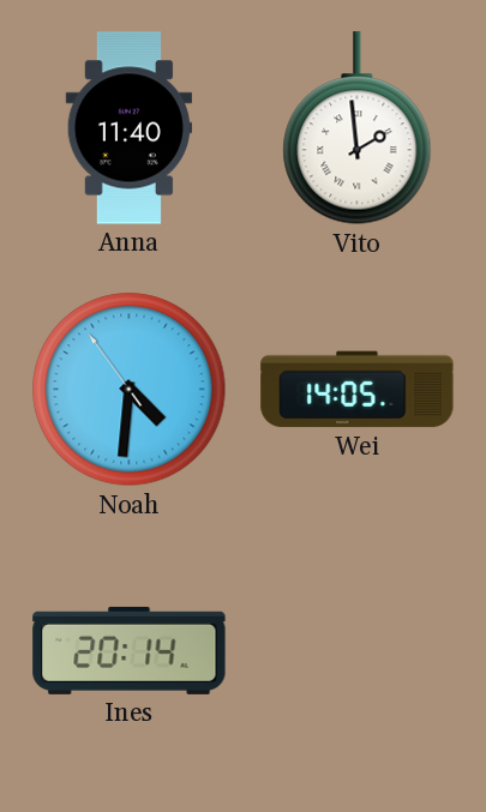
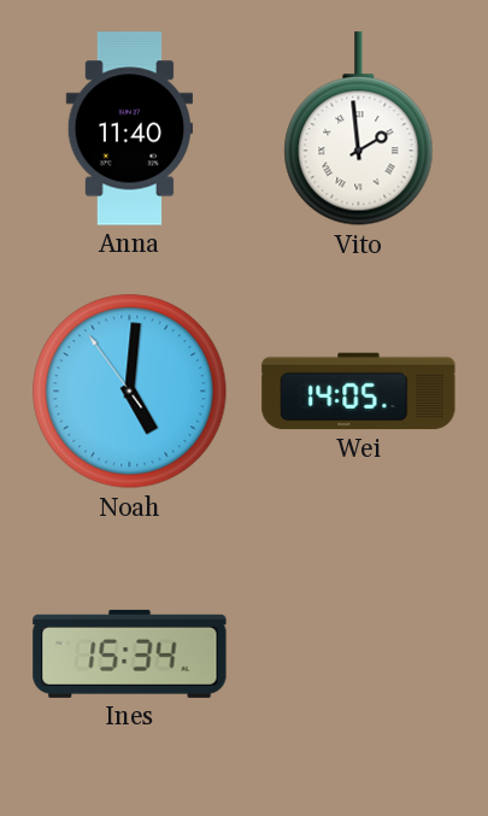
Noah: 4:30 -> 5:00 (130, 392)
Ines: 20:14 -> 15:34 (130, 653)
